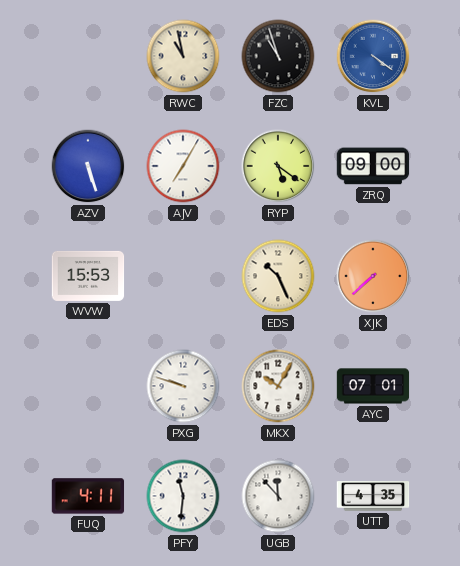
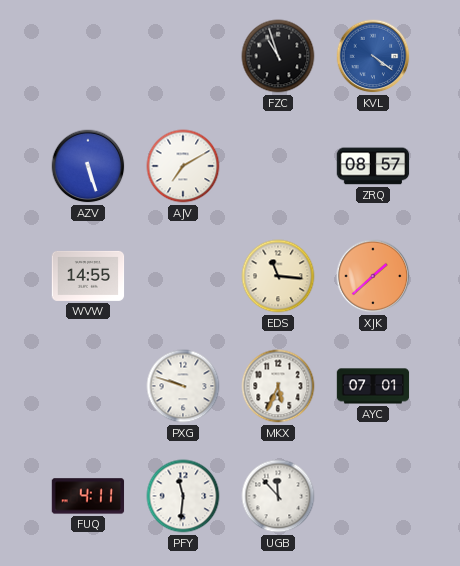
RWC: 10:58 -> none (183, 56)
AJV: 7:05 -> 7:10 (183, 166)
RYP: 5:21 -> none (278, 166)
ZRQ: 09:00 -> 08:57 (373, 166)
WVW: 15:53 -> 14:55 (88, 276)
EDS: 10:26 -> 11:16 (278, 276)
XJK: 7:38 -> 1:38 (373, 276)
MKX: 10:05 -> 5:34 (278, 386)
UTT: 4:35 -> none (373, 496)
